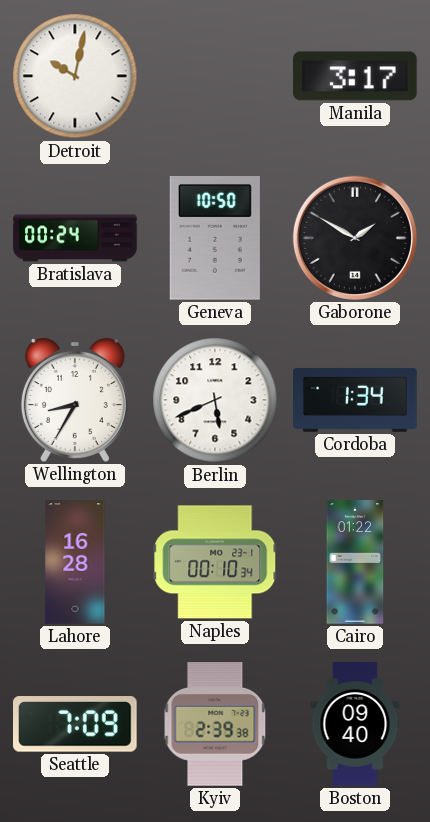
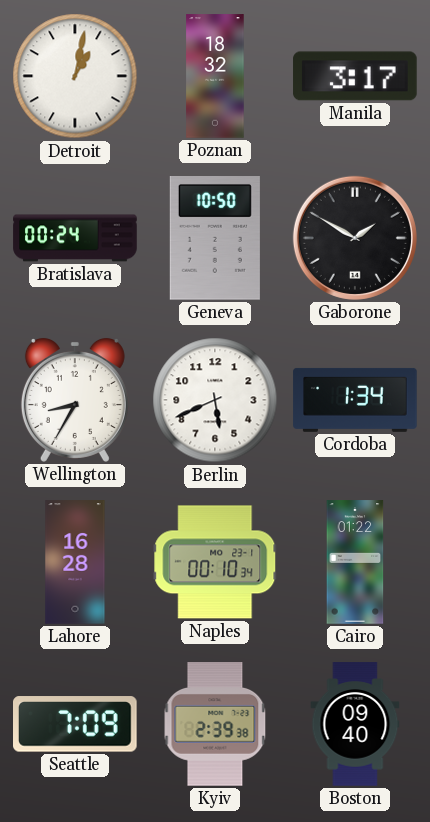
Detroit: 10:02 -> 1:02 (75, 76)
Poznan: none -> 18:32 (215, 76)
